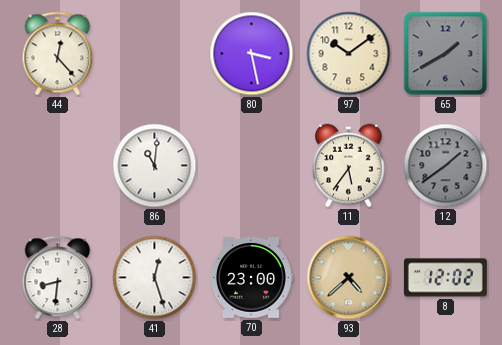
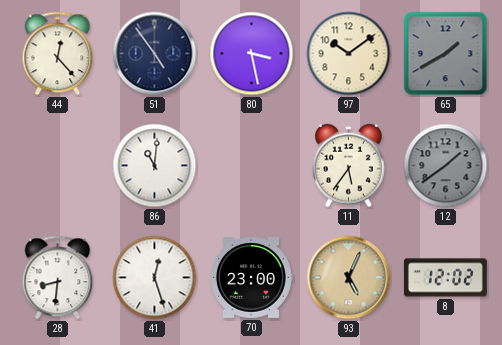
51: none -> 4:54 (155, 54)
93: 4:38 -> 5:04 (349, 278)
